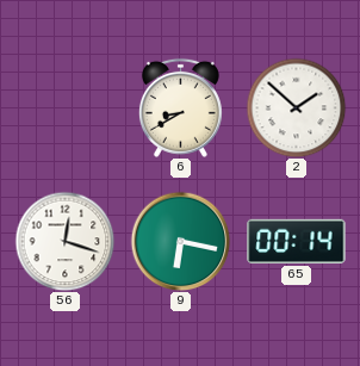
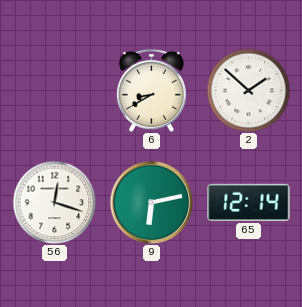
9: 6:17 -> 6:13 (151, 202)
65: 00:14 -> 12:14 (249, 202)
